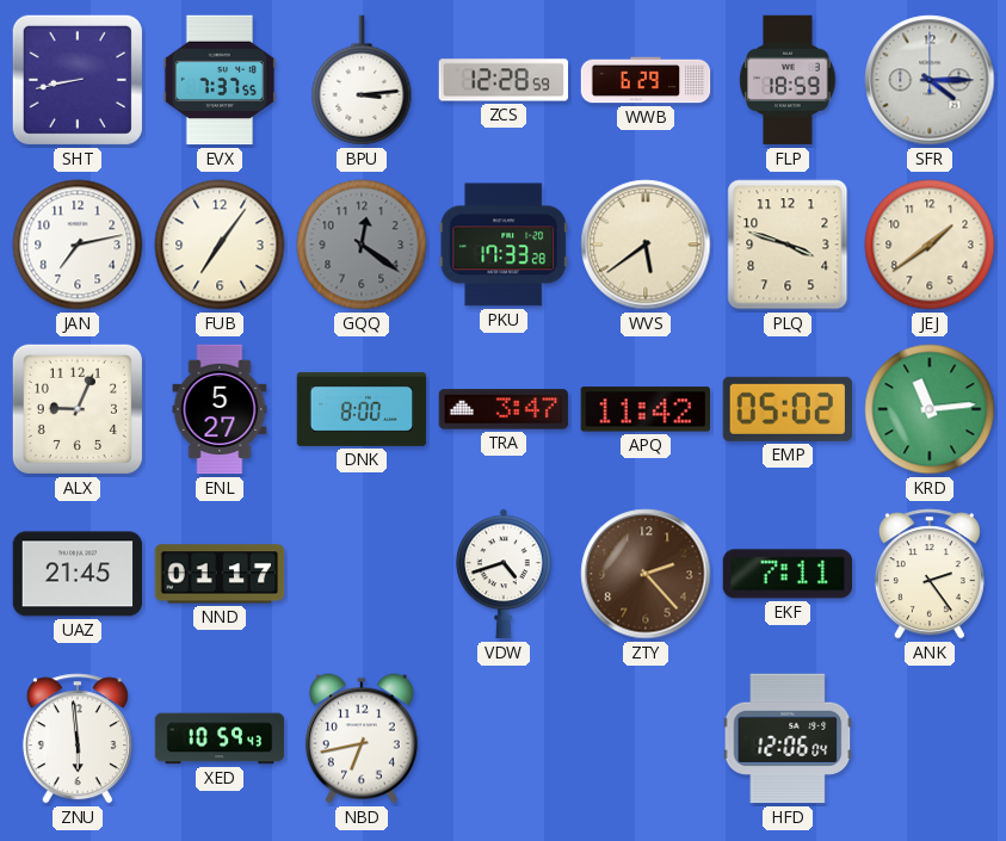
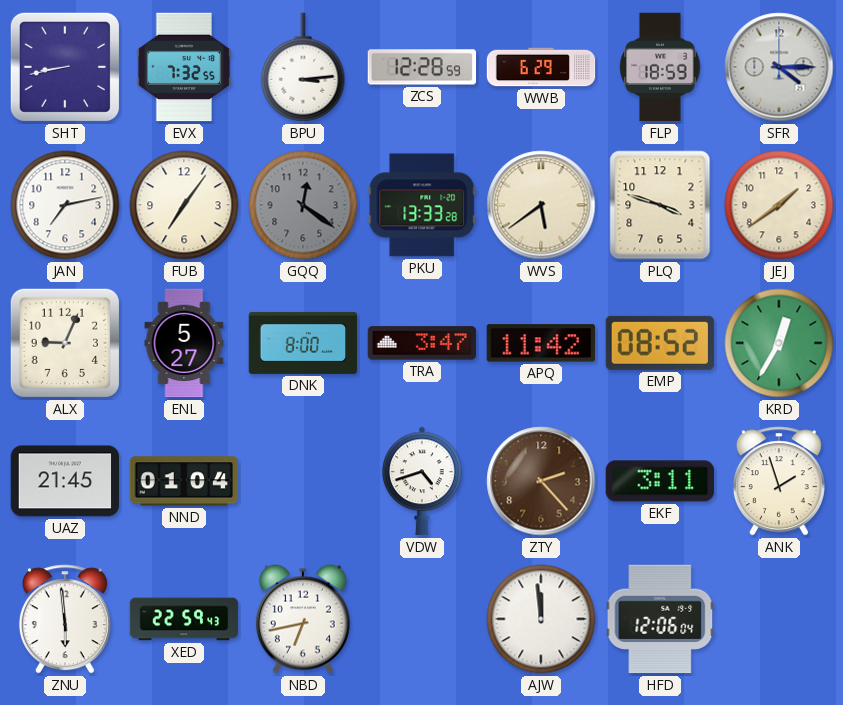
EVX: 7:37 -> 7:32 (184, 67)
PKU: 17:33 -> 13:33 (421, 205)
EMP: 05:02 -> 08:52 (660, 343)
KRD: 11:14 -> 12:35 (779, 343)
NND: 01:17 -> 01:04 (184, 481)
EKF: 7:11 -> 3:11 (660, 481)
ANK: 2:24 -> 1:57 (779, 481)
XED: 10:59 -> 22:59 (184, 619)
AJW: none -> 11:59 (541, 619)
